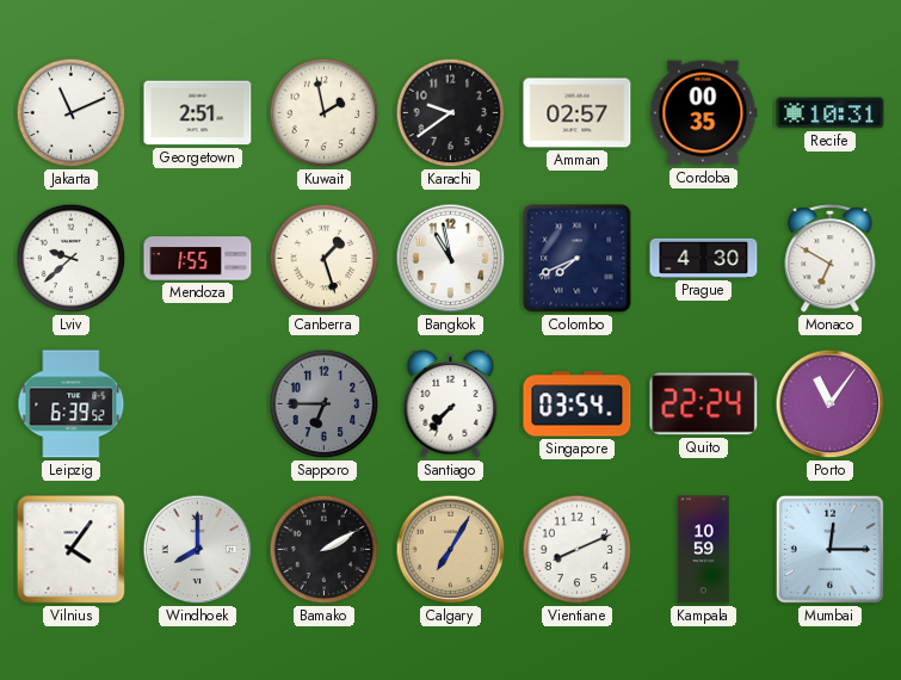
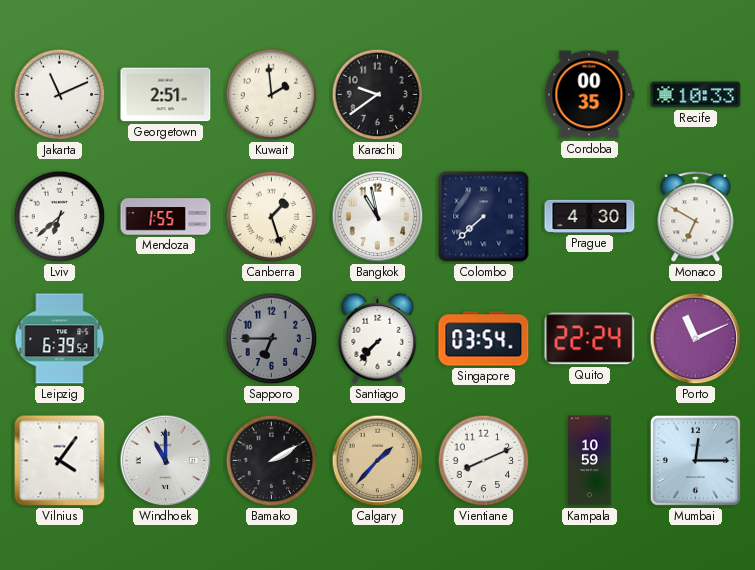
Kuwait: 1:58 -> 1:59 (272, 95)
Amman: 02:57 -> none (578, 113)
Recife: 10:31 -> 10:33 (696, 95)
Lviv: 9:38 -> 6:38 (60, 217)
Colombo: 7:41 -> 7:38 (484, 217)
Porto: 11:06 -> 11:11 (696, 339)
Windhoek: 8:00 -> 11:00 (166, 461)
Calgary: 7:05 -> 1:37 (378, 461)
